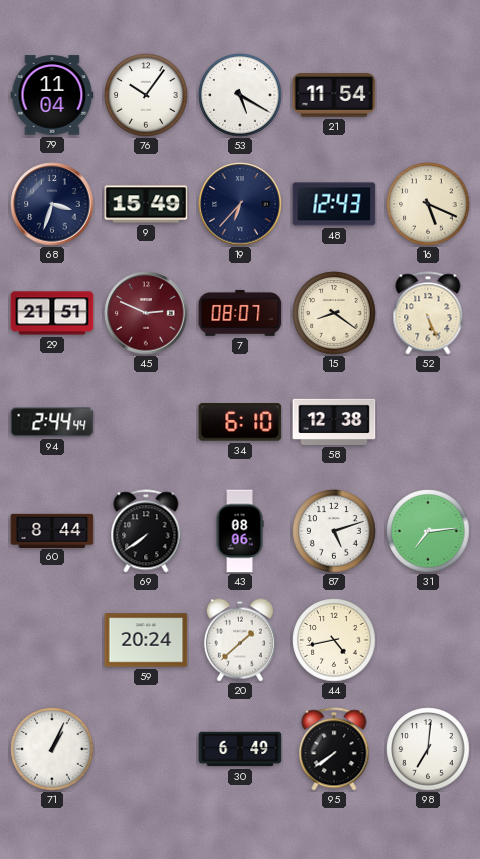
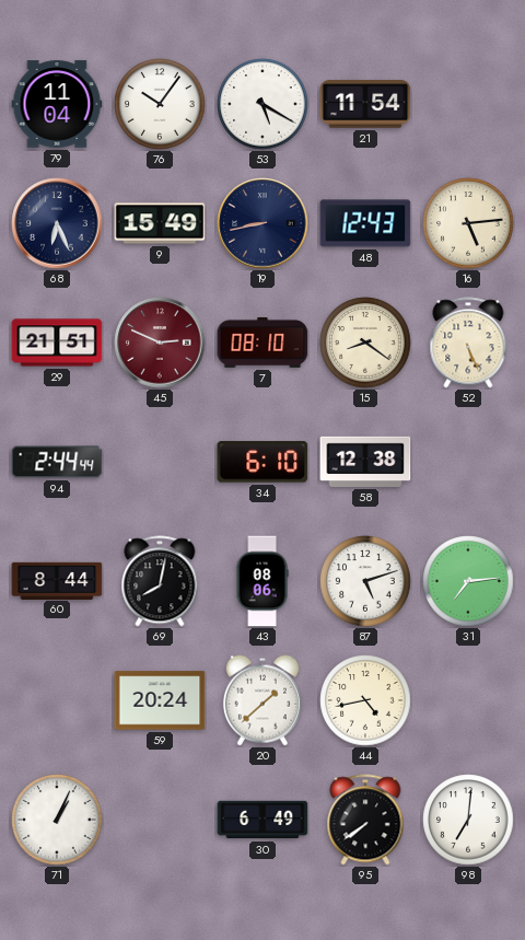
68: 3:33 -> 6:26 (57, 223)
19: 6:37 -> 8:43 (262, 223)
16: 5:19 -> 5:14 (468, 223)
7: 08:07 -> 08:10 (262, 343)
69: 7:39 -> 8:02 (160, 581)
